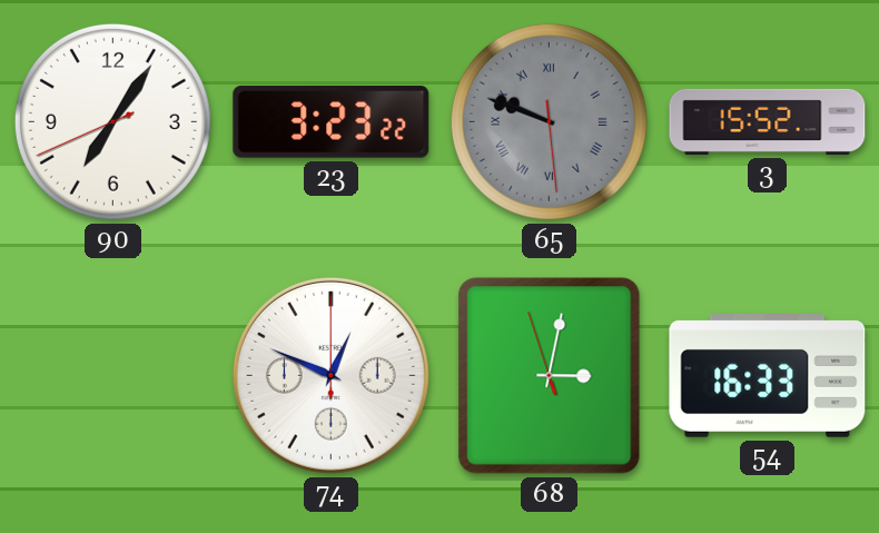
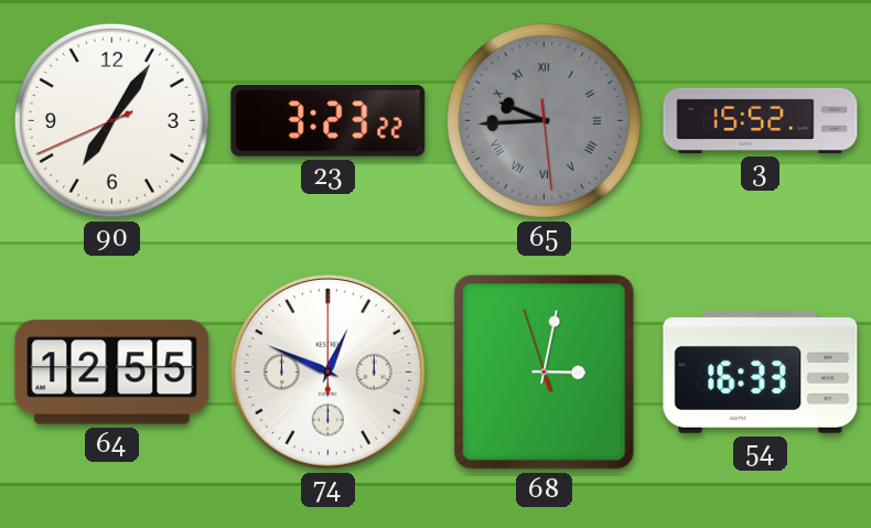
65: 9:48 -> 9:44 (544, 120)
64: none -> 12:55 (112, 373)
